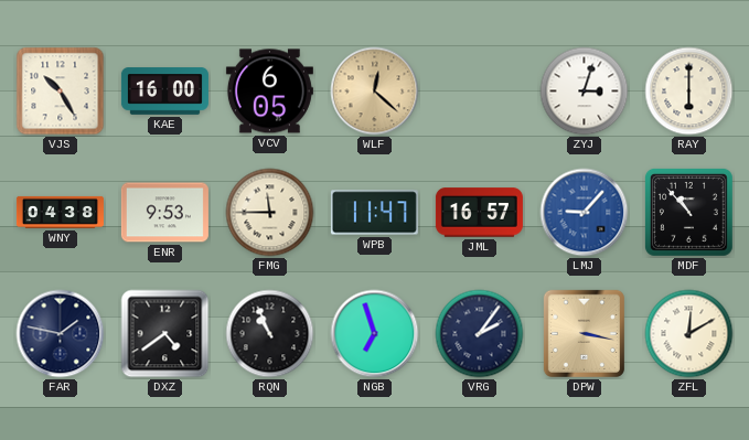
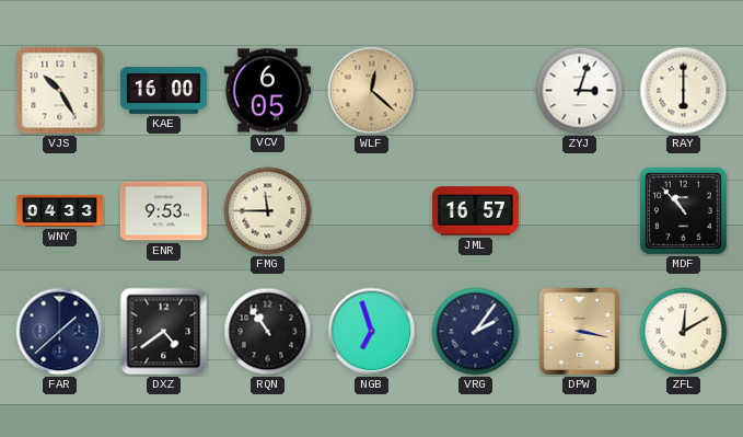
WNY: 04:38 -> 04:33 (59, 210)
WPB: 11:47 -> none (374, 213)
LMJ: 9:07 -> none (585, 213)
FAR: 1:47 -> 1:38 (60, 332)
RQN: 10:56 -> 10:54 (268, 332)
